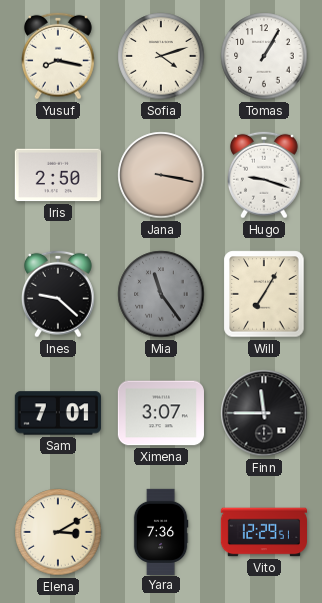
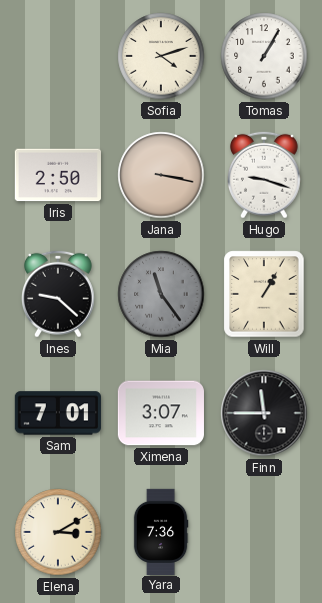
Yusuf: 8:17 -> none (59, 56)
Will: 7:05 -> 1:05 (264, 294)
Vito: 12:29 -> none (263, 532)
